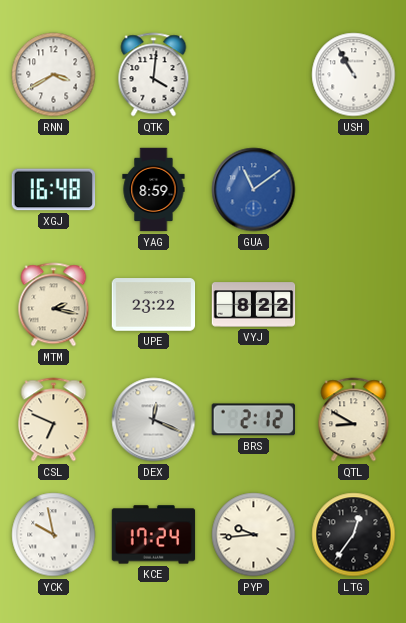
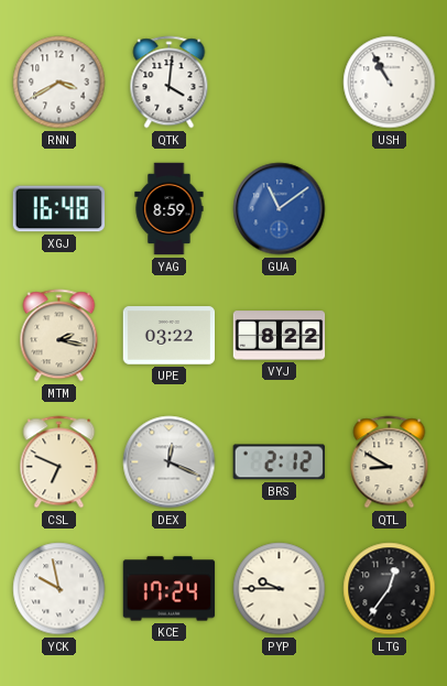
UPE: 23:22 -> 03:22 (170, 336)
PYP: 9:44 -> 9:45 (280, 589)
